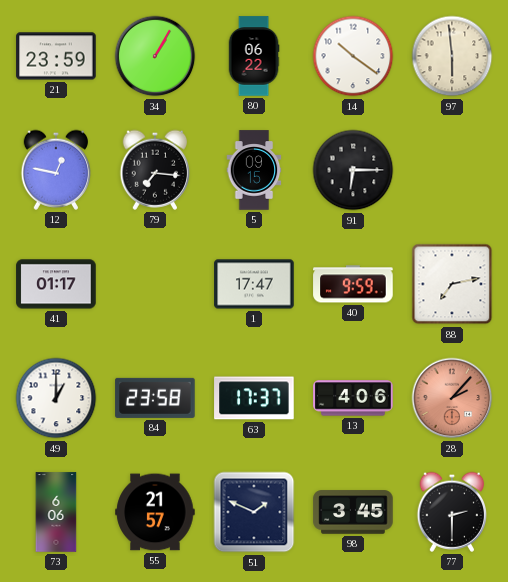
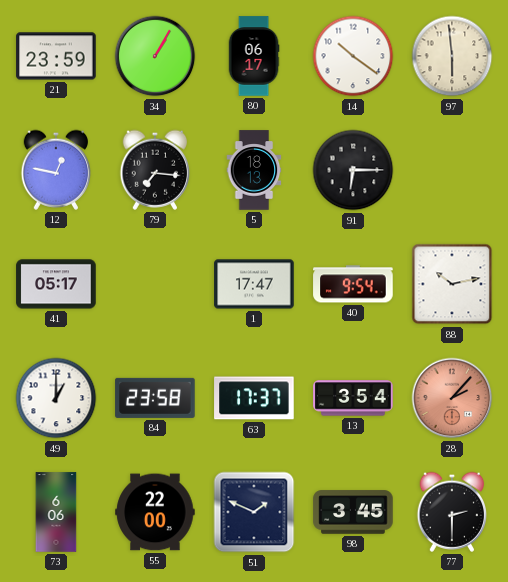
80: 06:22 -> 06:17 (254, 56)
5: 09:15 -> 18:13 (254, 170)
41: 01:17 -> 05:17 (56, 284)
40: 9:59 -> 9:54 (353, 284)
88: 7:13 -> 10:13 (452, 284)
13: 4:06 -> 3:54 (353, 398)
55: 21:57 -> 22:00 (155, 512)
